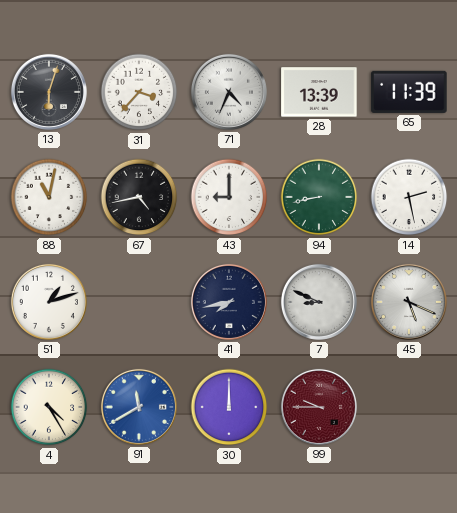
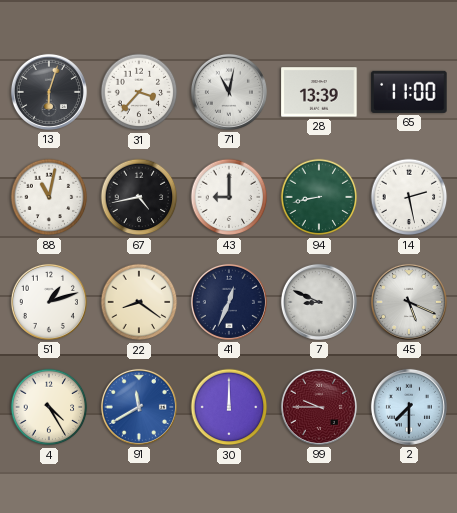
71: 4:34 -> 11:02 (229, 92)
65: 11:39 -> 11:00 (409, 92)
22: none -> 8:21 (139, 302)
41: 7:43 -> 12:34 (229, 302)
2: none -> 7:30 (409, 407)
